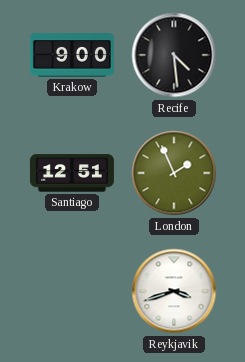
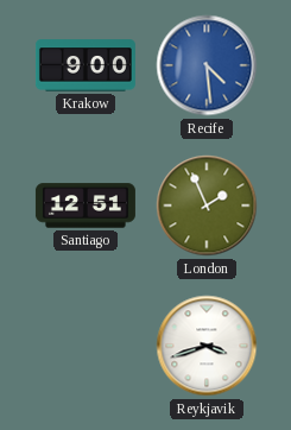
Recife dial: black -> blue (207, 65)
